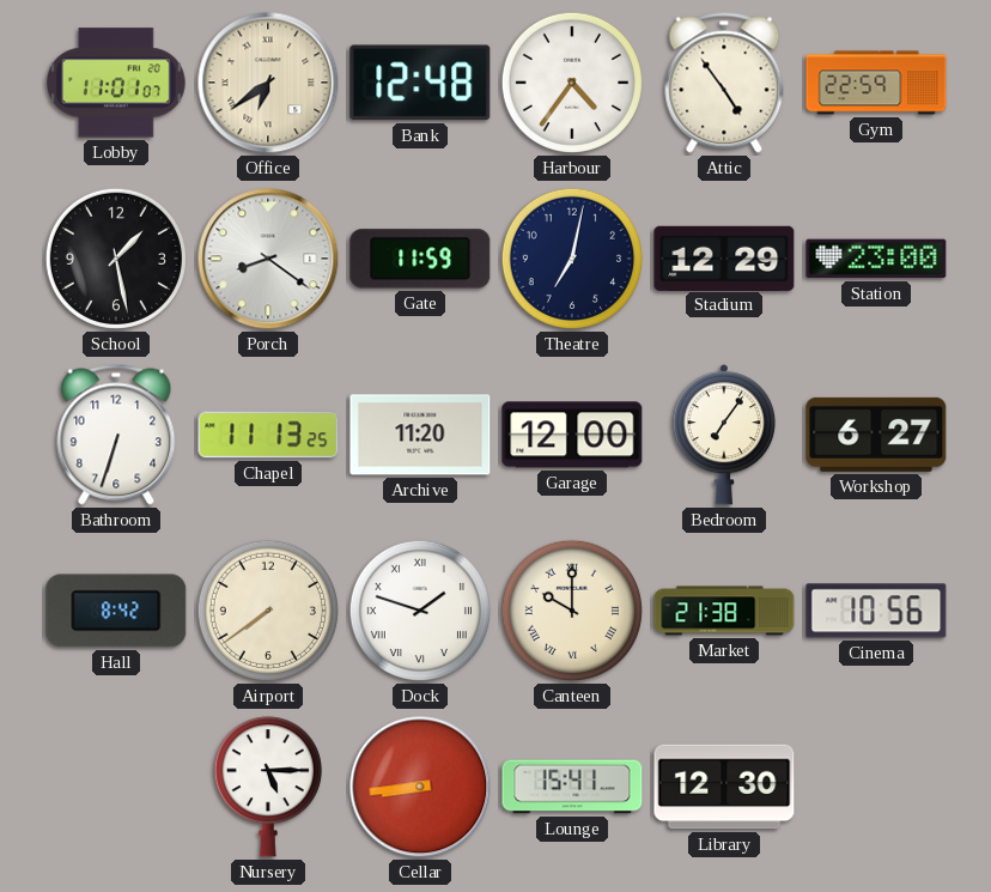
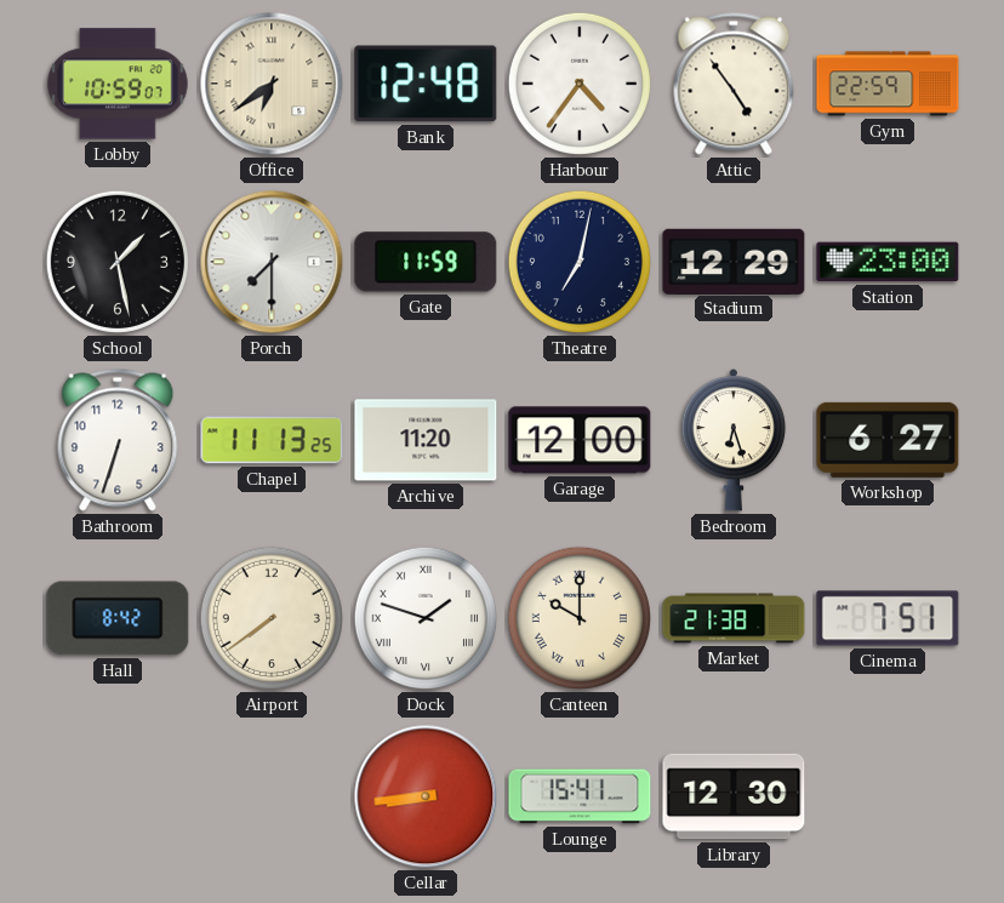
Lobby: 11:01 -> 10:59 (119, 84)
Porch: 8:21 -> 7:30 (272, 262)
Bedroom: 7:06 -> 6:27 (732, 440)
Cinema: 10:56 -> 7:51 (888, 618)
Nursery: 5:15 -> none (268, 787)
